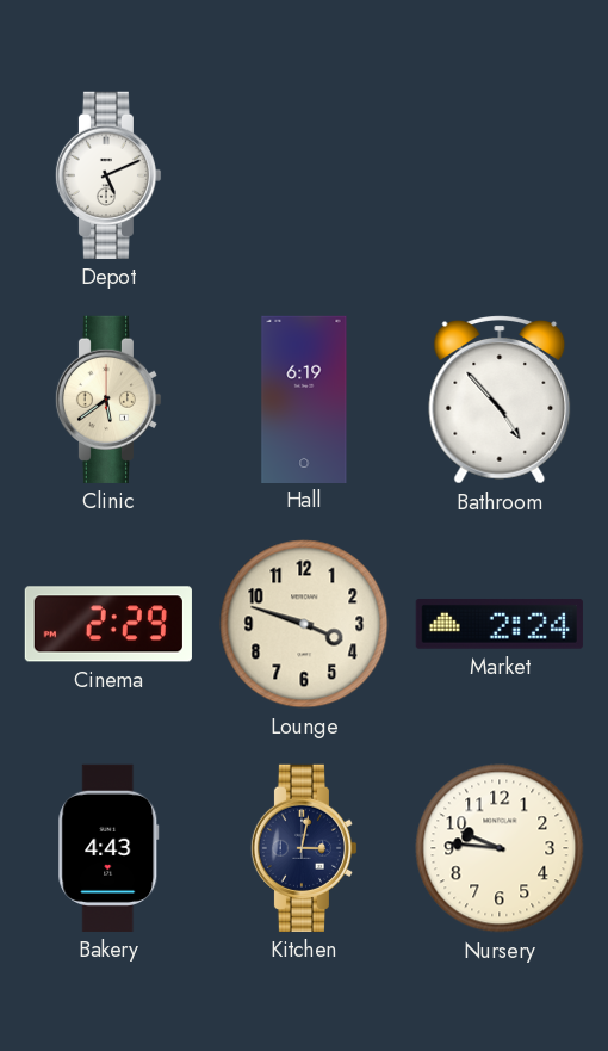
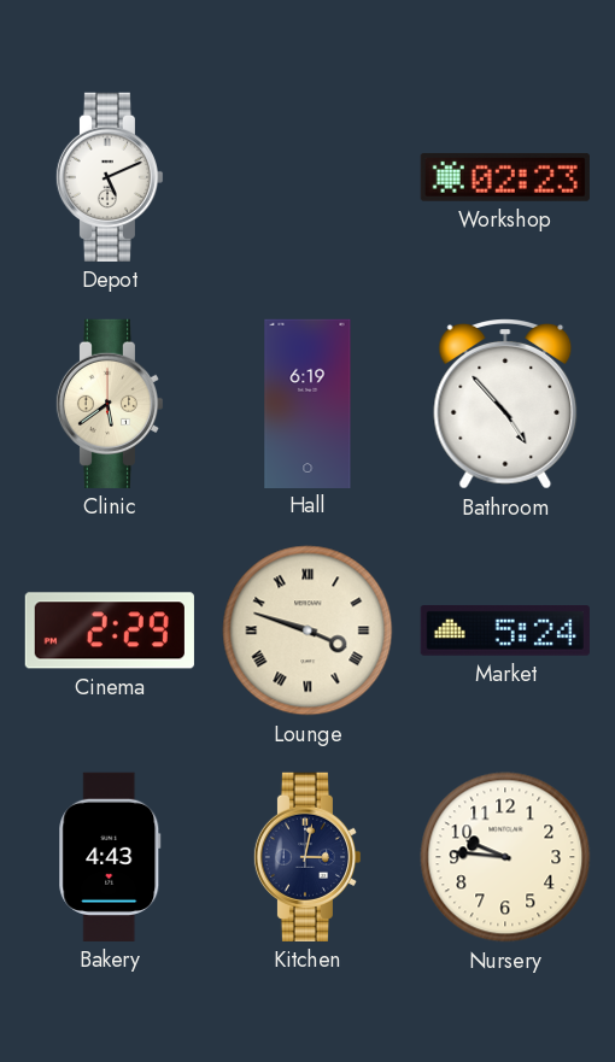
Workshop: none -> 02:23 (505, 177)
Lounge numerals: Arabic -> Roman (307, 630)
Market: 2:24 -> 5:24 (505, 630)
